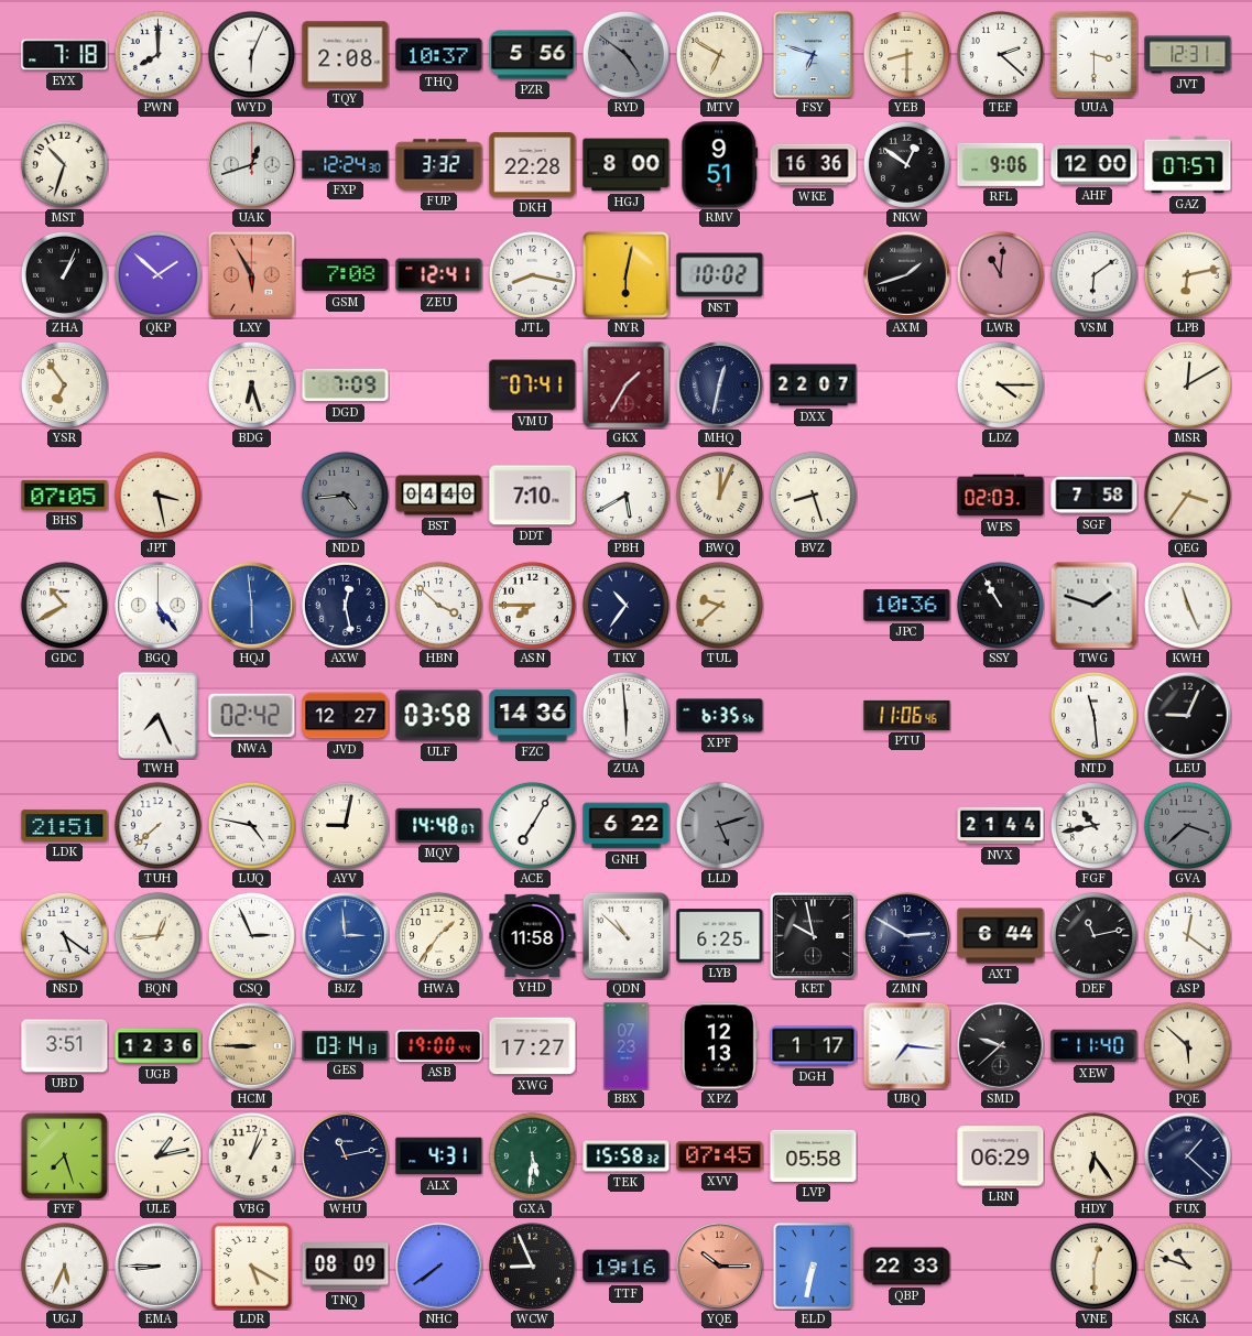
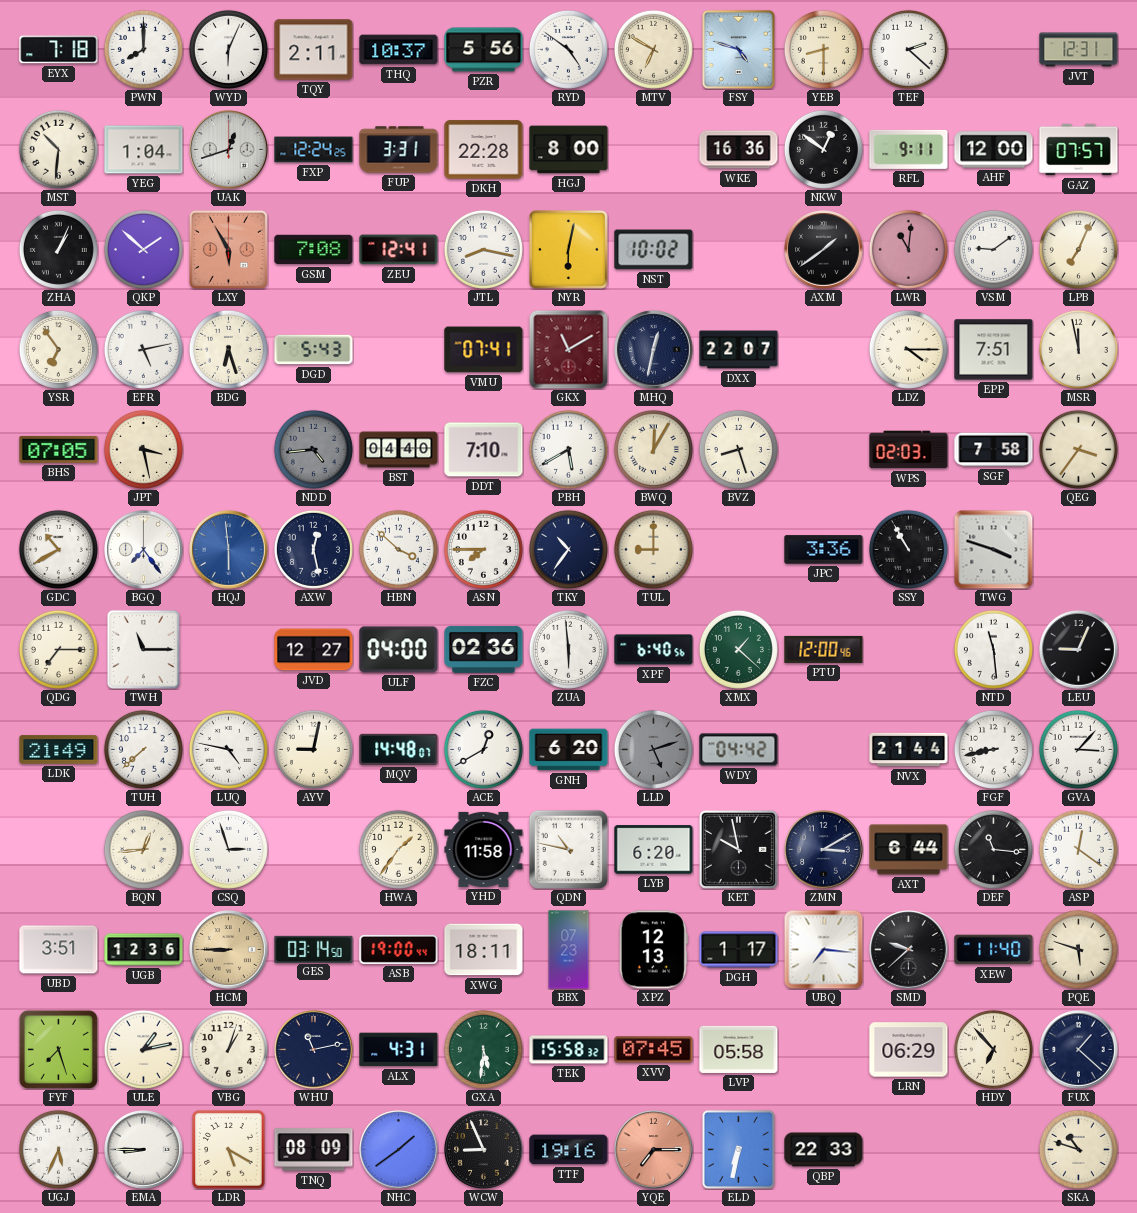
TQY: 2:08 -> 2:11 (314, 50)
RYD dial: grey -> white (568, 49)
FSY: 6:48 -> 4:48 (738, 49)
UUA: 3:30 -> none (1093, 54)
MST: 10:33 -> 10:31 (58, 149)
YEG: none -> 1:04 (144, 150)
FXP: 12:24:30 -> 12:24:25 (314, 150)
FUP: 3:32 -> 3:31 (399, 150)
RMV: 9:51 -> none (720, 165)
RFL: 9:06 -> 9:11 (909, 149)
AXM: 1:42 -> 1:39 (824, 250)
VSM: 6:09 -> 9:09 (993, 249)
LPB: 6:13 -> 7:04 (1078, 249)
EFR: none -> 5:13 (143, 349)
DGD: 7:09 -> 5:43 (314, 350)
GKX: 1:35 -> 11:10 (568, 349)
EPP: none -> 7:51 (994, 350)
MSR: 12:10 -> 11:58 (1078, 349)
BWQ: 12:04 -> 12:05 (653, 449)
BGQ: 5:24 -> 7:24 (144, 550)
TUL: 9:38 -> 9:00 (653, 549)
JPC: 10:36 -> 3:36 (824, 550)
TWG: 1:48 -> 3:48 (993, 549)
KWH: 11:26 -> none (1187, 605)
QDG: none -> 7:15 (58, 649)
TWH: 7:26 -> 11:15 (143, 649)
NWA: 02:42 -> none (252, 716)
ULF: 03:58 -> 04:00 (399, 650)
FZC: 14:36 -> 02:36 (484, 649)
XPF: 6:35 -> 6:40 (654, 650)
XMX: none -> 1:22 (738, 649)
PTU: 11:06 -> 12:00 (824, 649)
LDK: 21:51 -> 21:49 (59, 750)
ACE: 7:05 -> 12:40 (483, 749)
GNH: 6:22 -> 6:20 (569, 750)
WDY: none -> 04:42 (739, 750)
FGF: 10:43 -> 8:43 (993, 749)
GVA: 3:38 -> 3:07 (1078, 749)
GVA dial: grey -> white (1078, 749)
NSD: 5:21 -> none (64, 935)
CSQ: 2:56 -> 2:57 (228, 849)
BJZ: 2:59 -> none (346, 936)
QDN: 10:52 -> 10:47 (568, 849)
LYB: 6:25 -> 6:20 (654, 850)
ZMN: 2:50 -> 3:10 (824, 850)
DEF: 11:13 -> 11:16 (993, 849)
GES: 03:14:13 -> 03:14:50 (314, 949)
XWG: 17:27 -> 18:11 (484, 950)
PQE: 5:52 -> 5:48 (1078, 949)
HDY: 6:24 -> 6:53 (993, 1049)
NHC: 7:39 -> 1:39 (399, 1150)
YQE: 10:15 -> 7:15 (654, 1150)
VNE: 12:30 -> none (1093, 1266)
